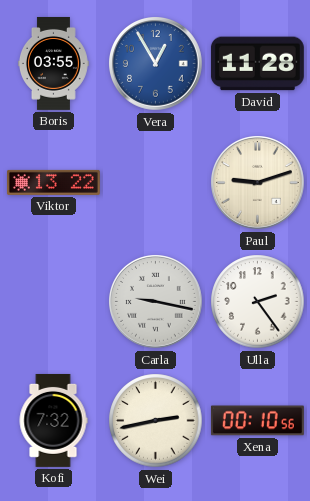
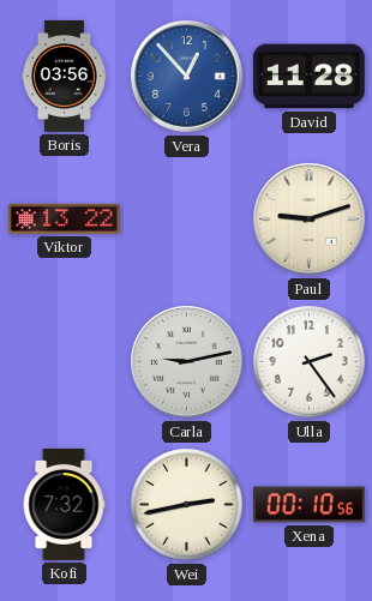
Boris: 03:55 -> 03:56 (64, 76)
Vera: 12:55 -> 12:53 (187, 77)
Carla: 9:17 -> 9:13 (187, 362)
